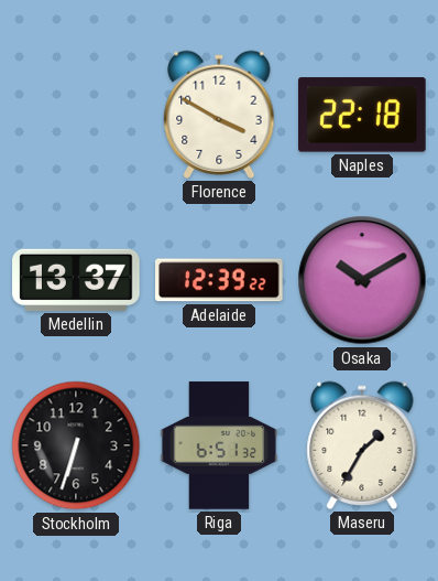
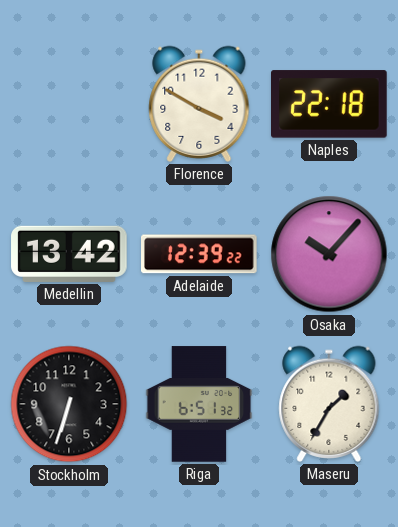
Medellin: 13:37 -> 13:42 (69, 254)
Osaka: 10:10 -> 10:07 (329, 254)
